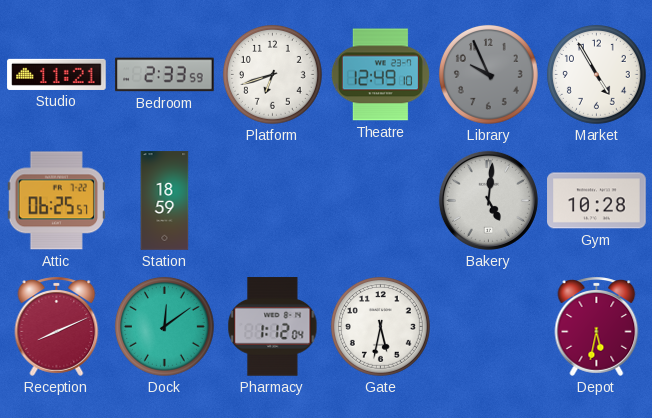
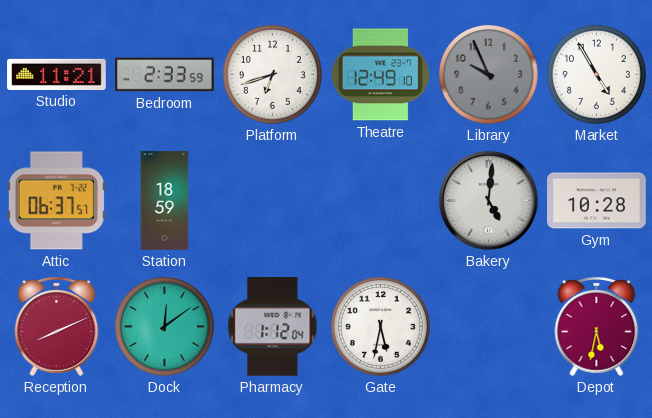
Attic: 06:25 -> 06:37 (56, 201)
